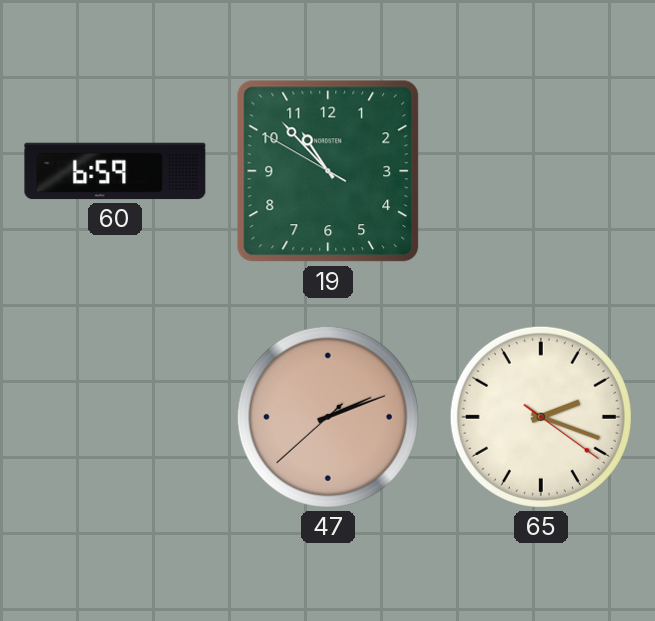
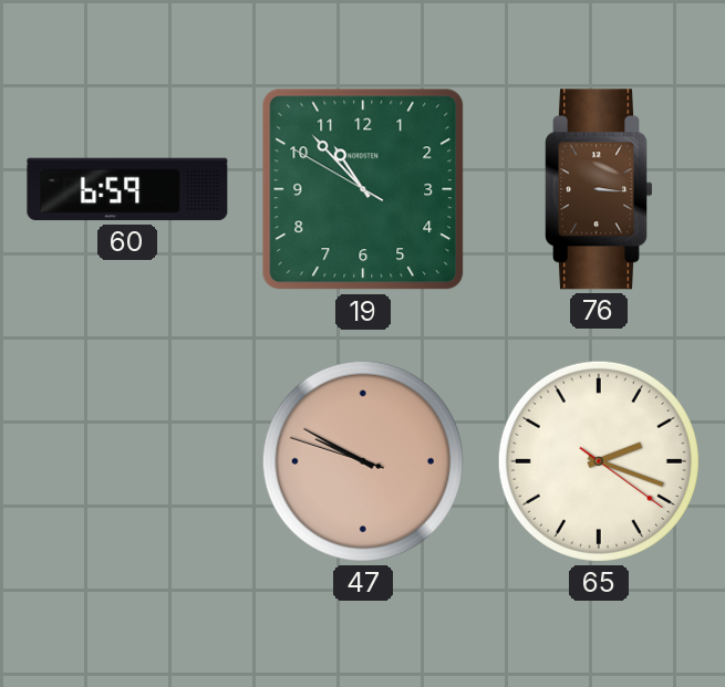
76: none -> 3:16 (599, 189)
47: 2:11 -> 9:49 (363, 461)
